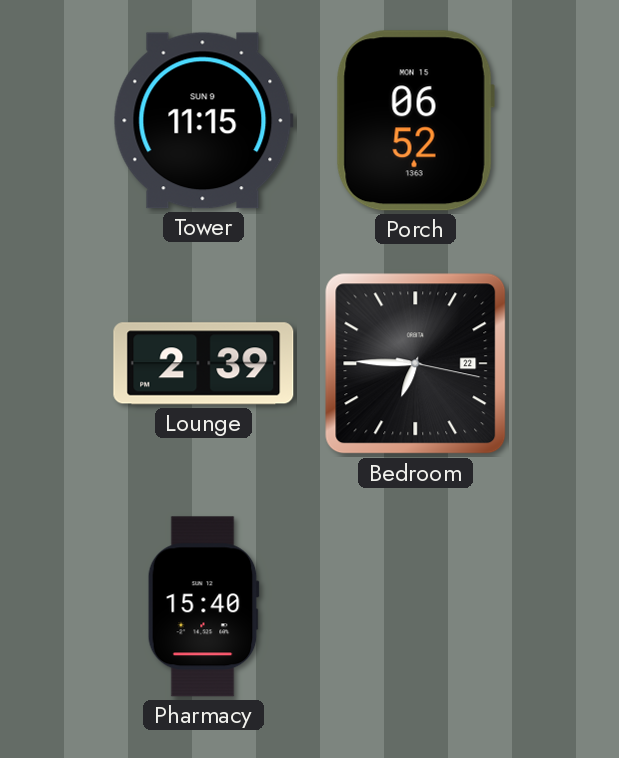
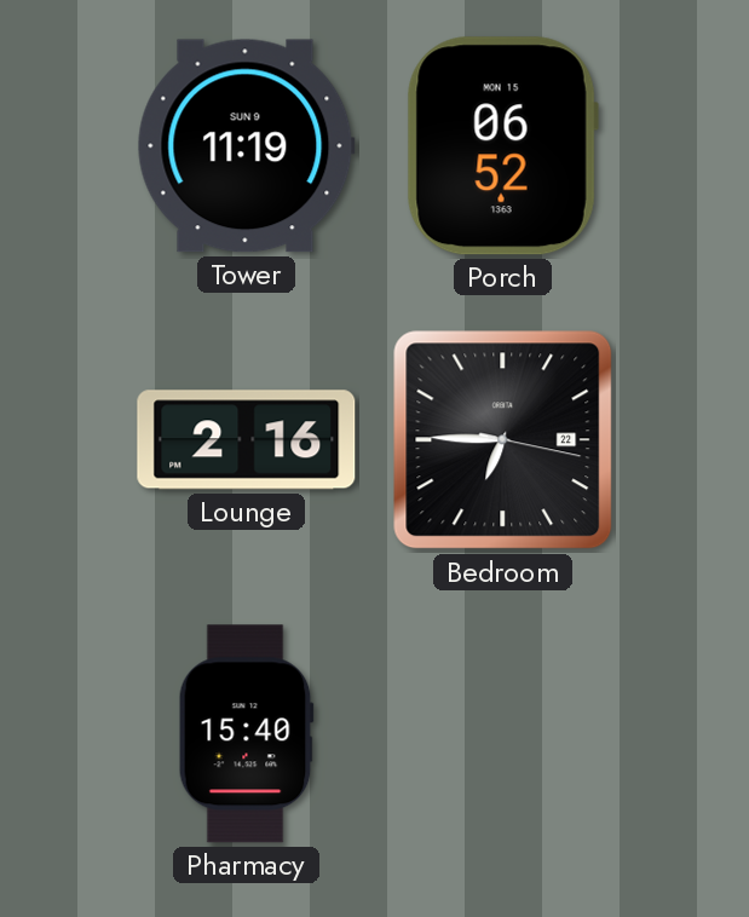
Tower: 11:15 -> 11:19 (246, 146)
Lounge: 2:39 -> 2:16 (247, 440)
